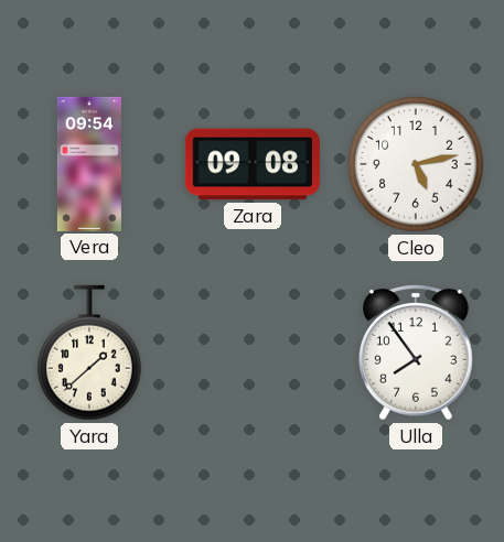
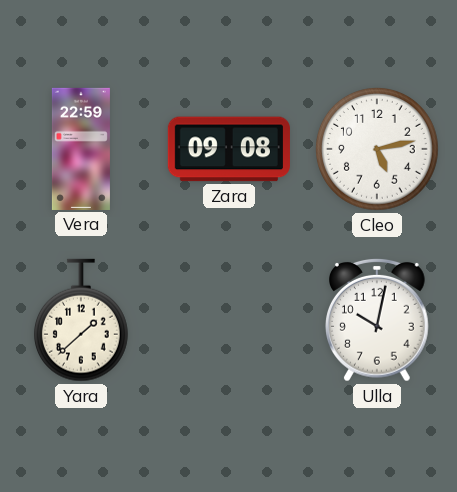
Vera: 09:54 -> 22:59 (81, 149)
Ulla: 7:54 -> 10:02 (378, 320)
